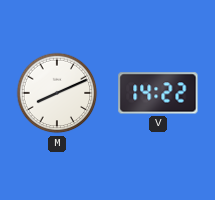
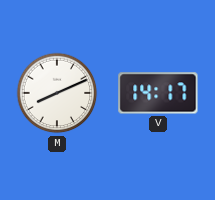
V: 14:22 -> 14:17 (158, 93)
